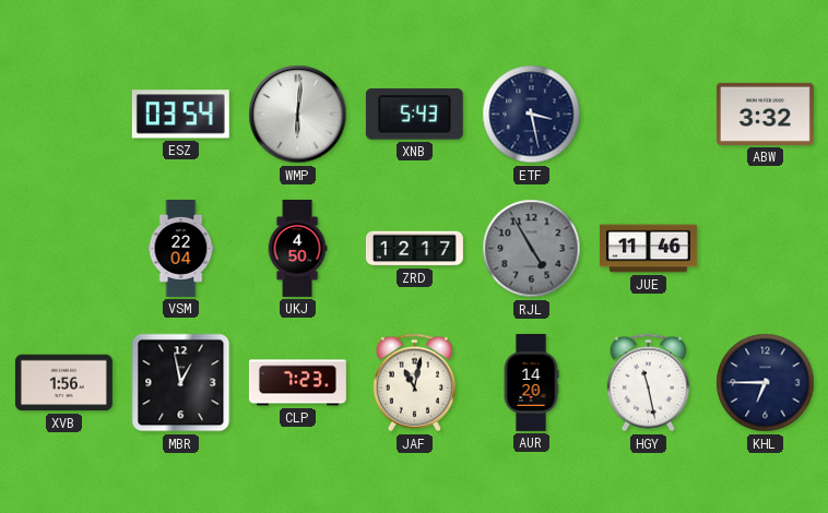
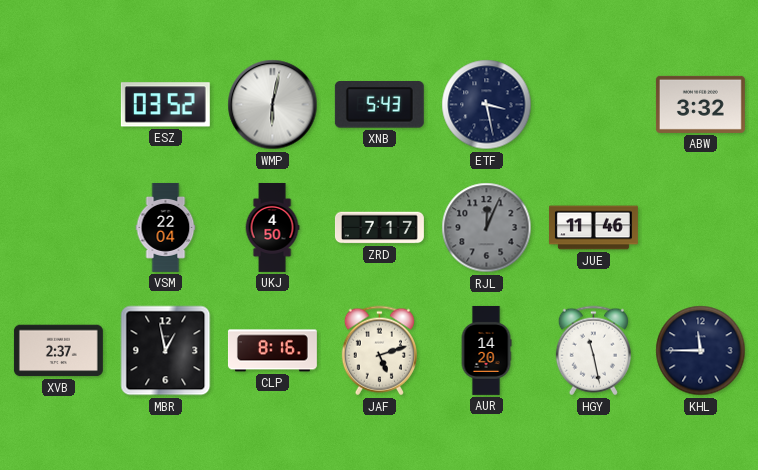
ESZ: 03:54 -> 03:52 (165, 105)
WMP: 6:01 -> 6:02 (273, 105)
ZRD: 12:17 -> 7:17 (379, 228)
RJL: 4:55 -> 12:04 (487, 228)
XVB: 1:56 -> 2:37 (58, 351)
CLP: 7:23 -> 8:16 (272, 351)
JAF: 11:02 -> 5:12 (379, 351)
KHL: 6:45 -> 11:45 (701, 351)
